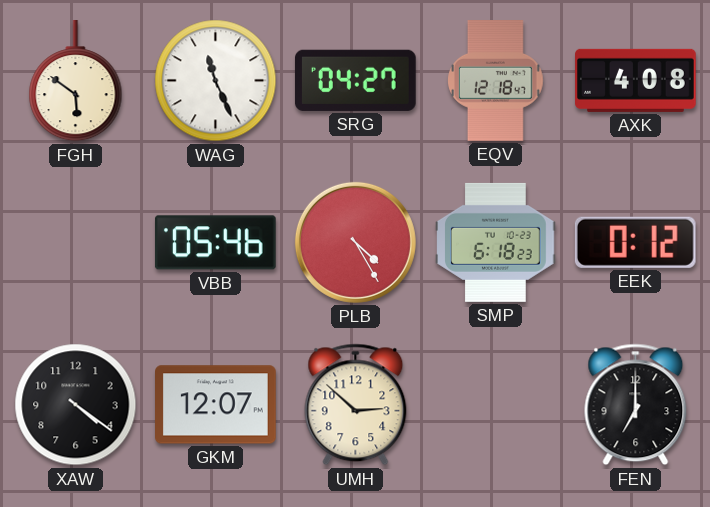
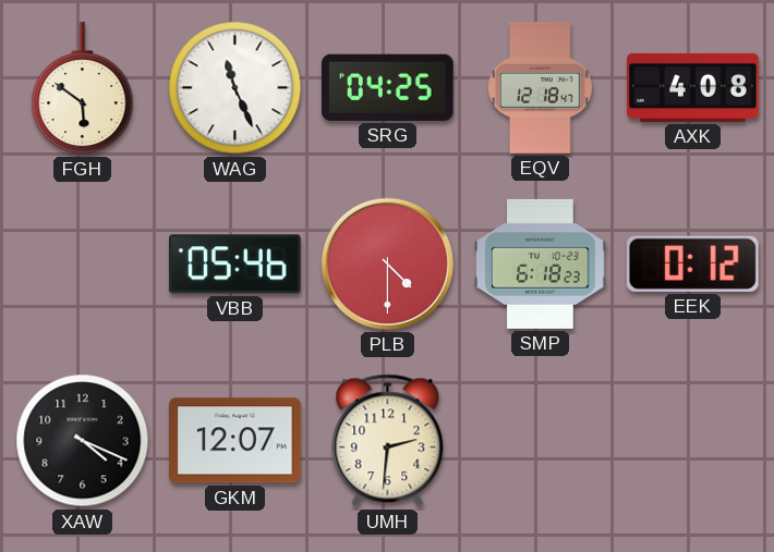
SRG: 04:27 -> 04:25 (387, 87)
PLB: 4:25 -> 4:30 (387, 263)
XAW: 4:21 -> 4:19 (83, 441)
UMH: 2:52 -> 2:31 (388, 441)
FEN: 7:00 -> none (636, 405)
